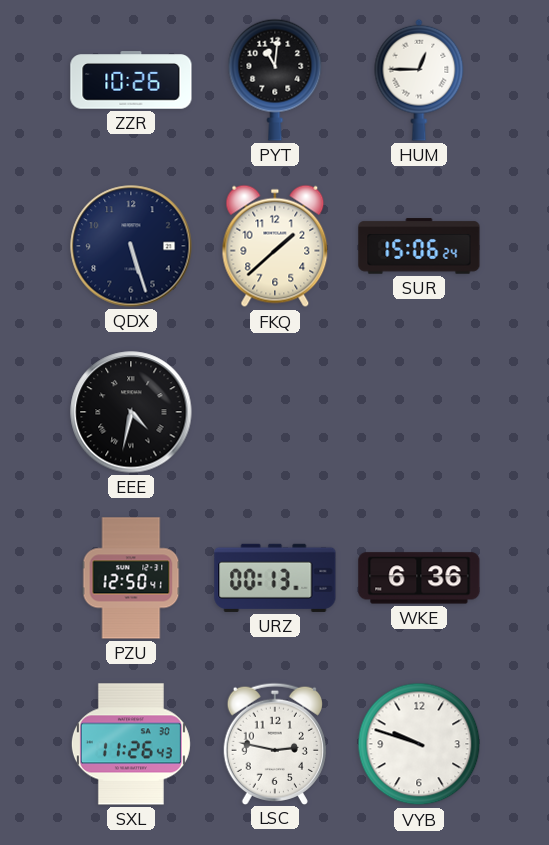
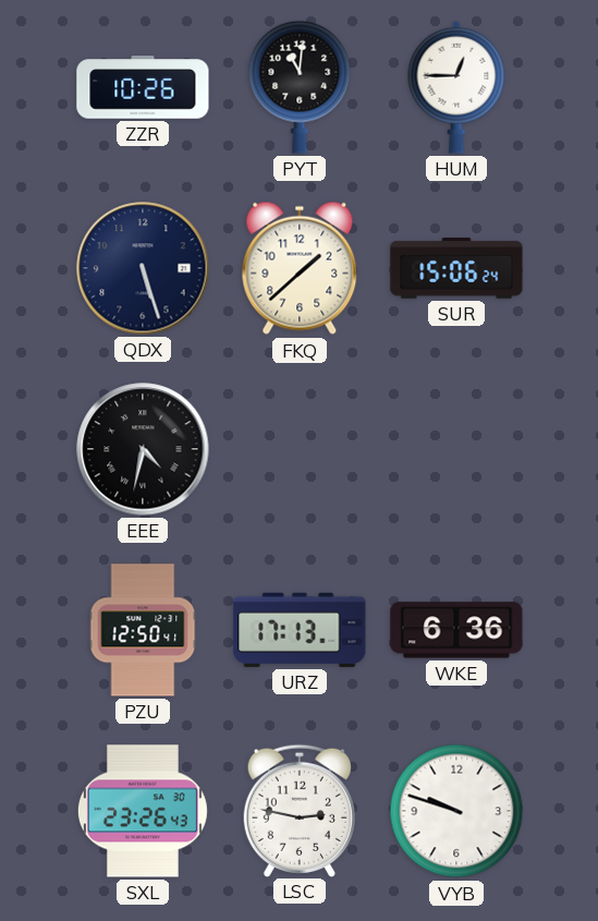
URZ: 00:13 -> 17:13 (300, 630)
SXL: 11:26 -> 23:26 (143, 811)
